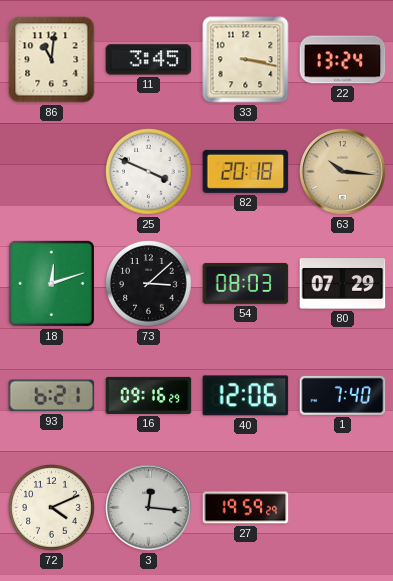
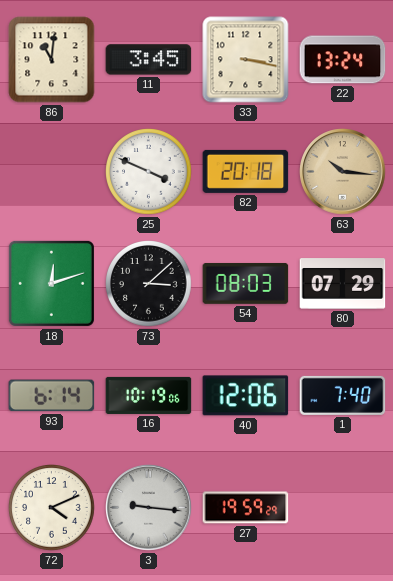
93: 6:21 -> 6:14 (52, 396)
16: 09:16 -> 10:19 (149, 395)
3: 12:16 -> 9:16 (149, 508)
